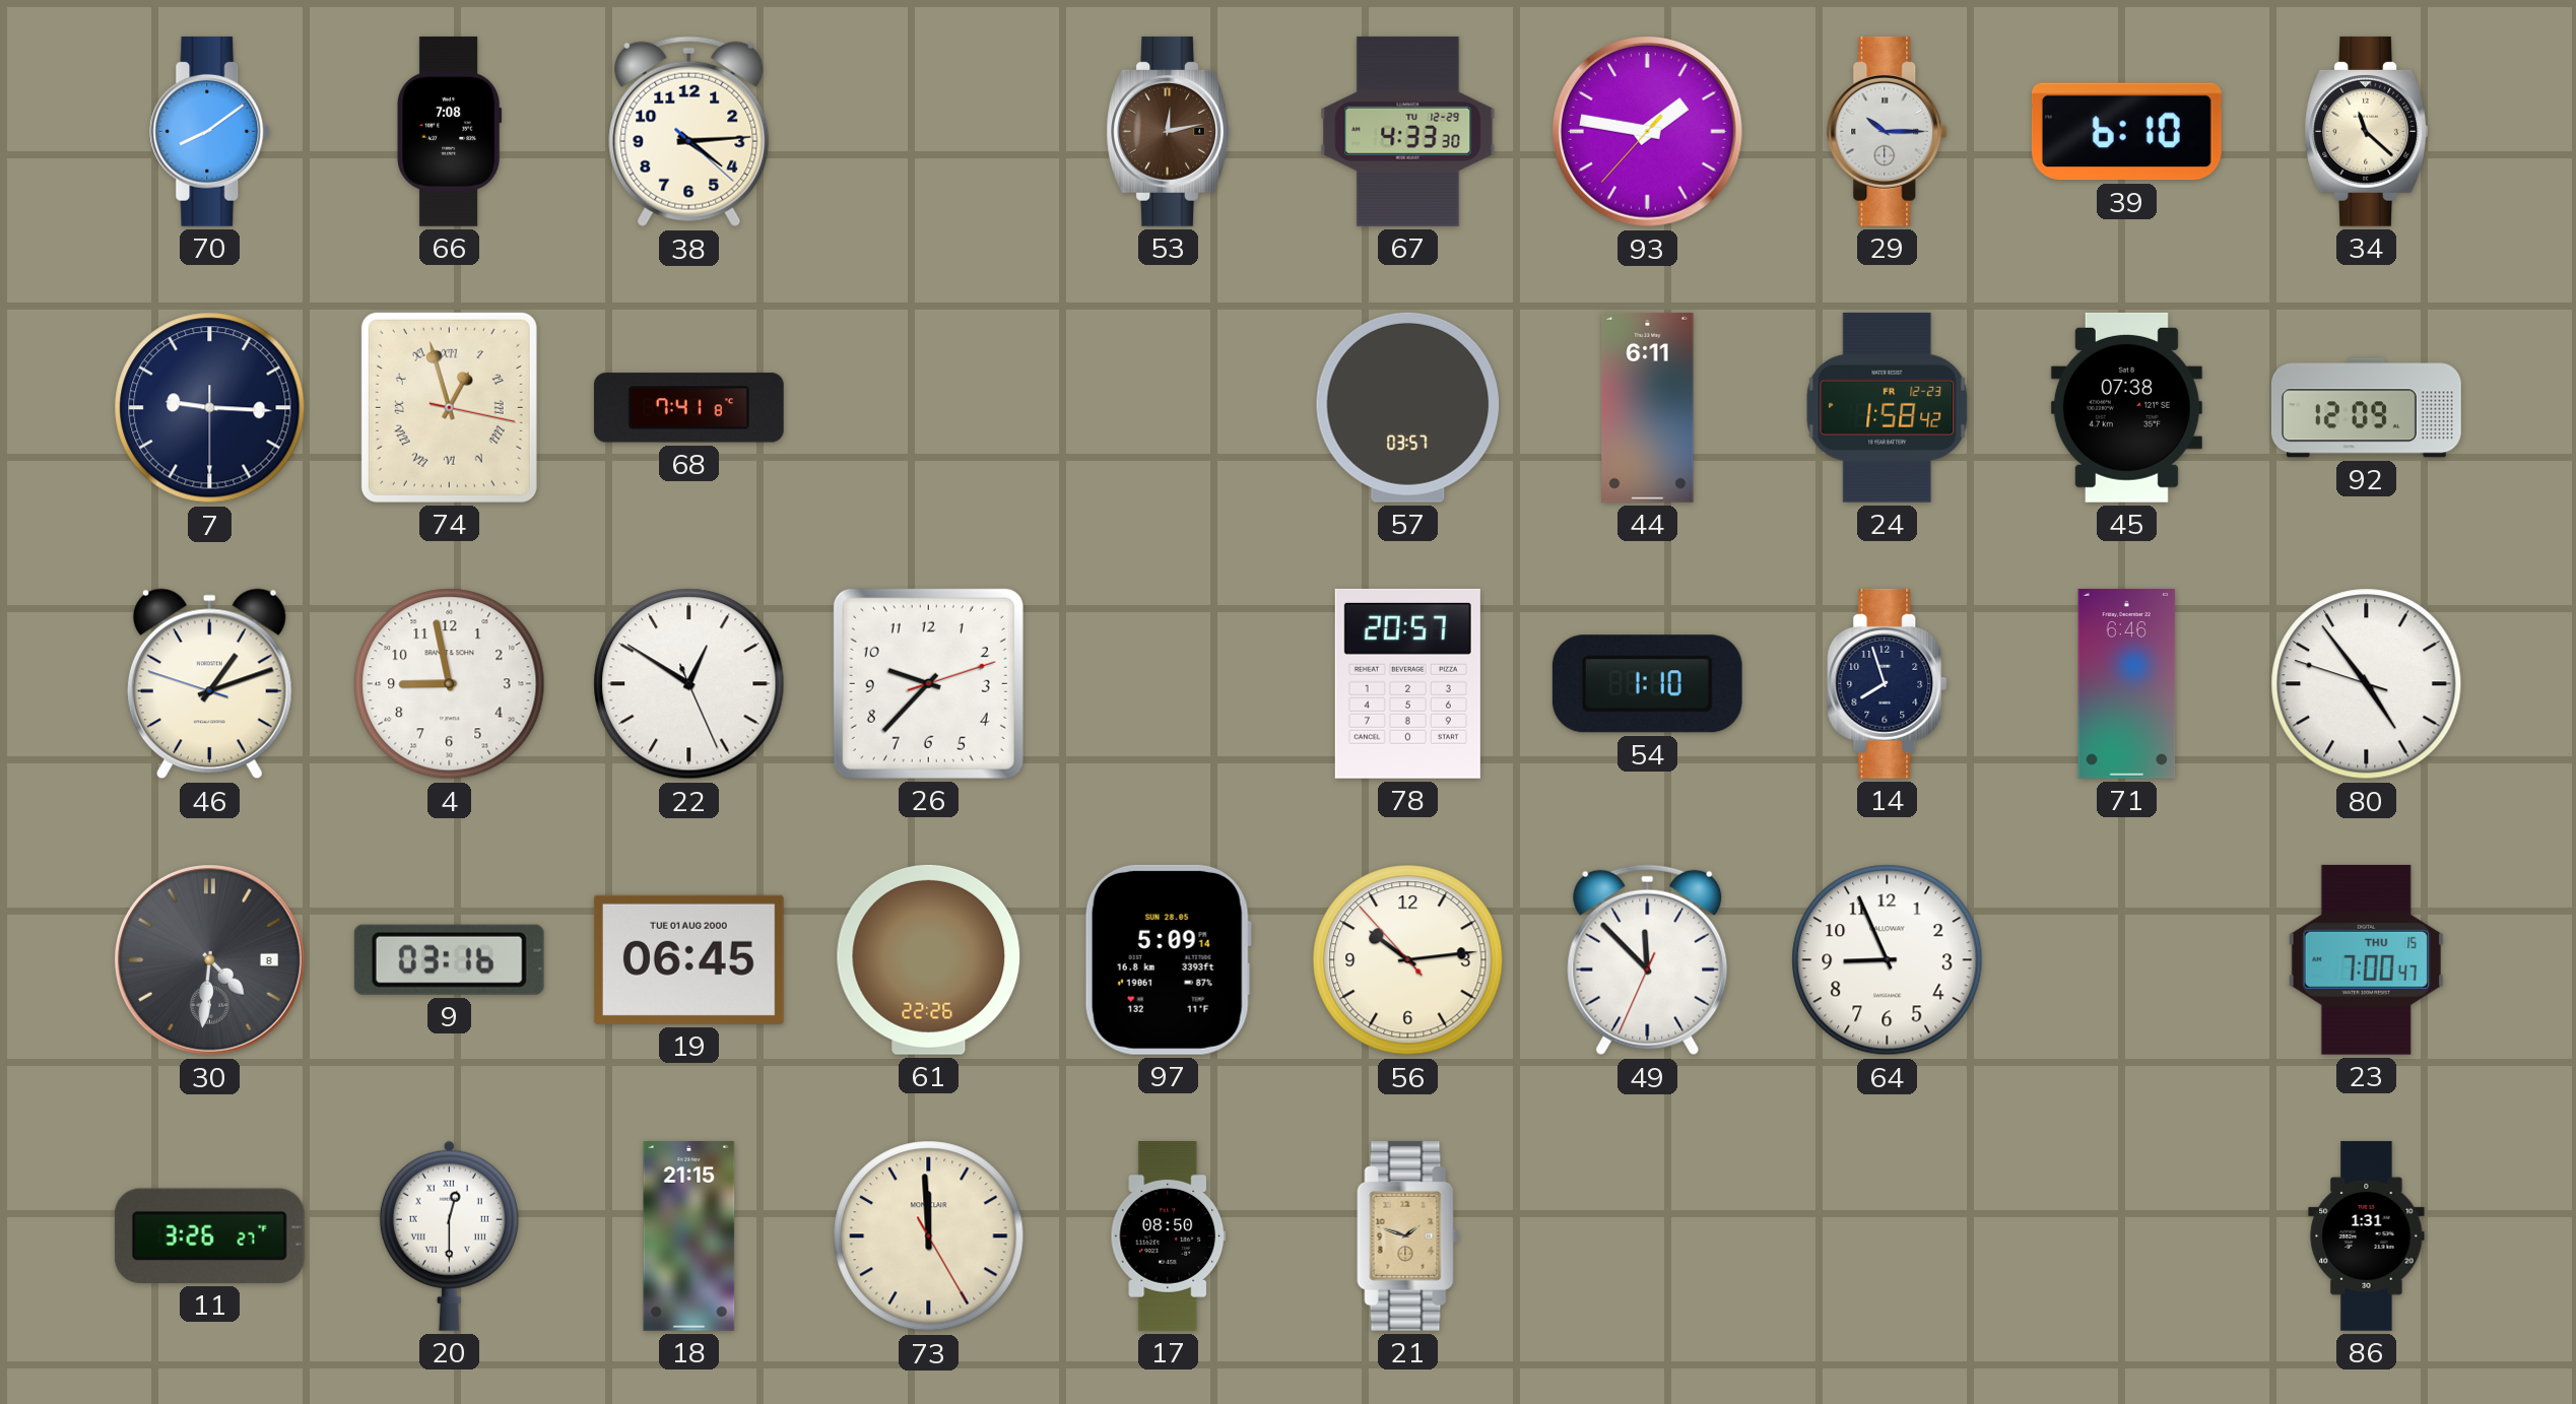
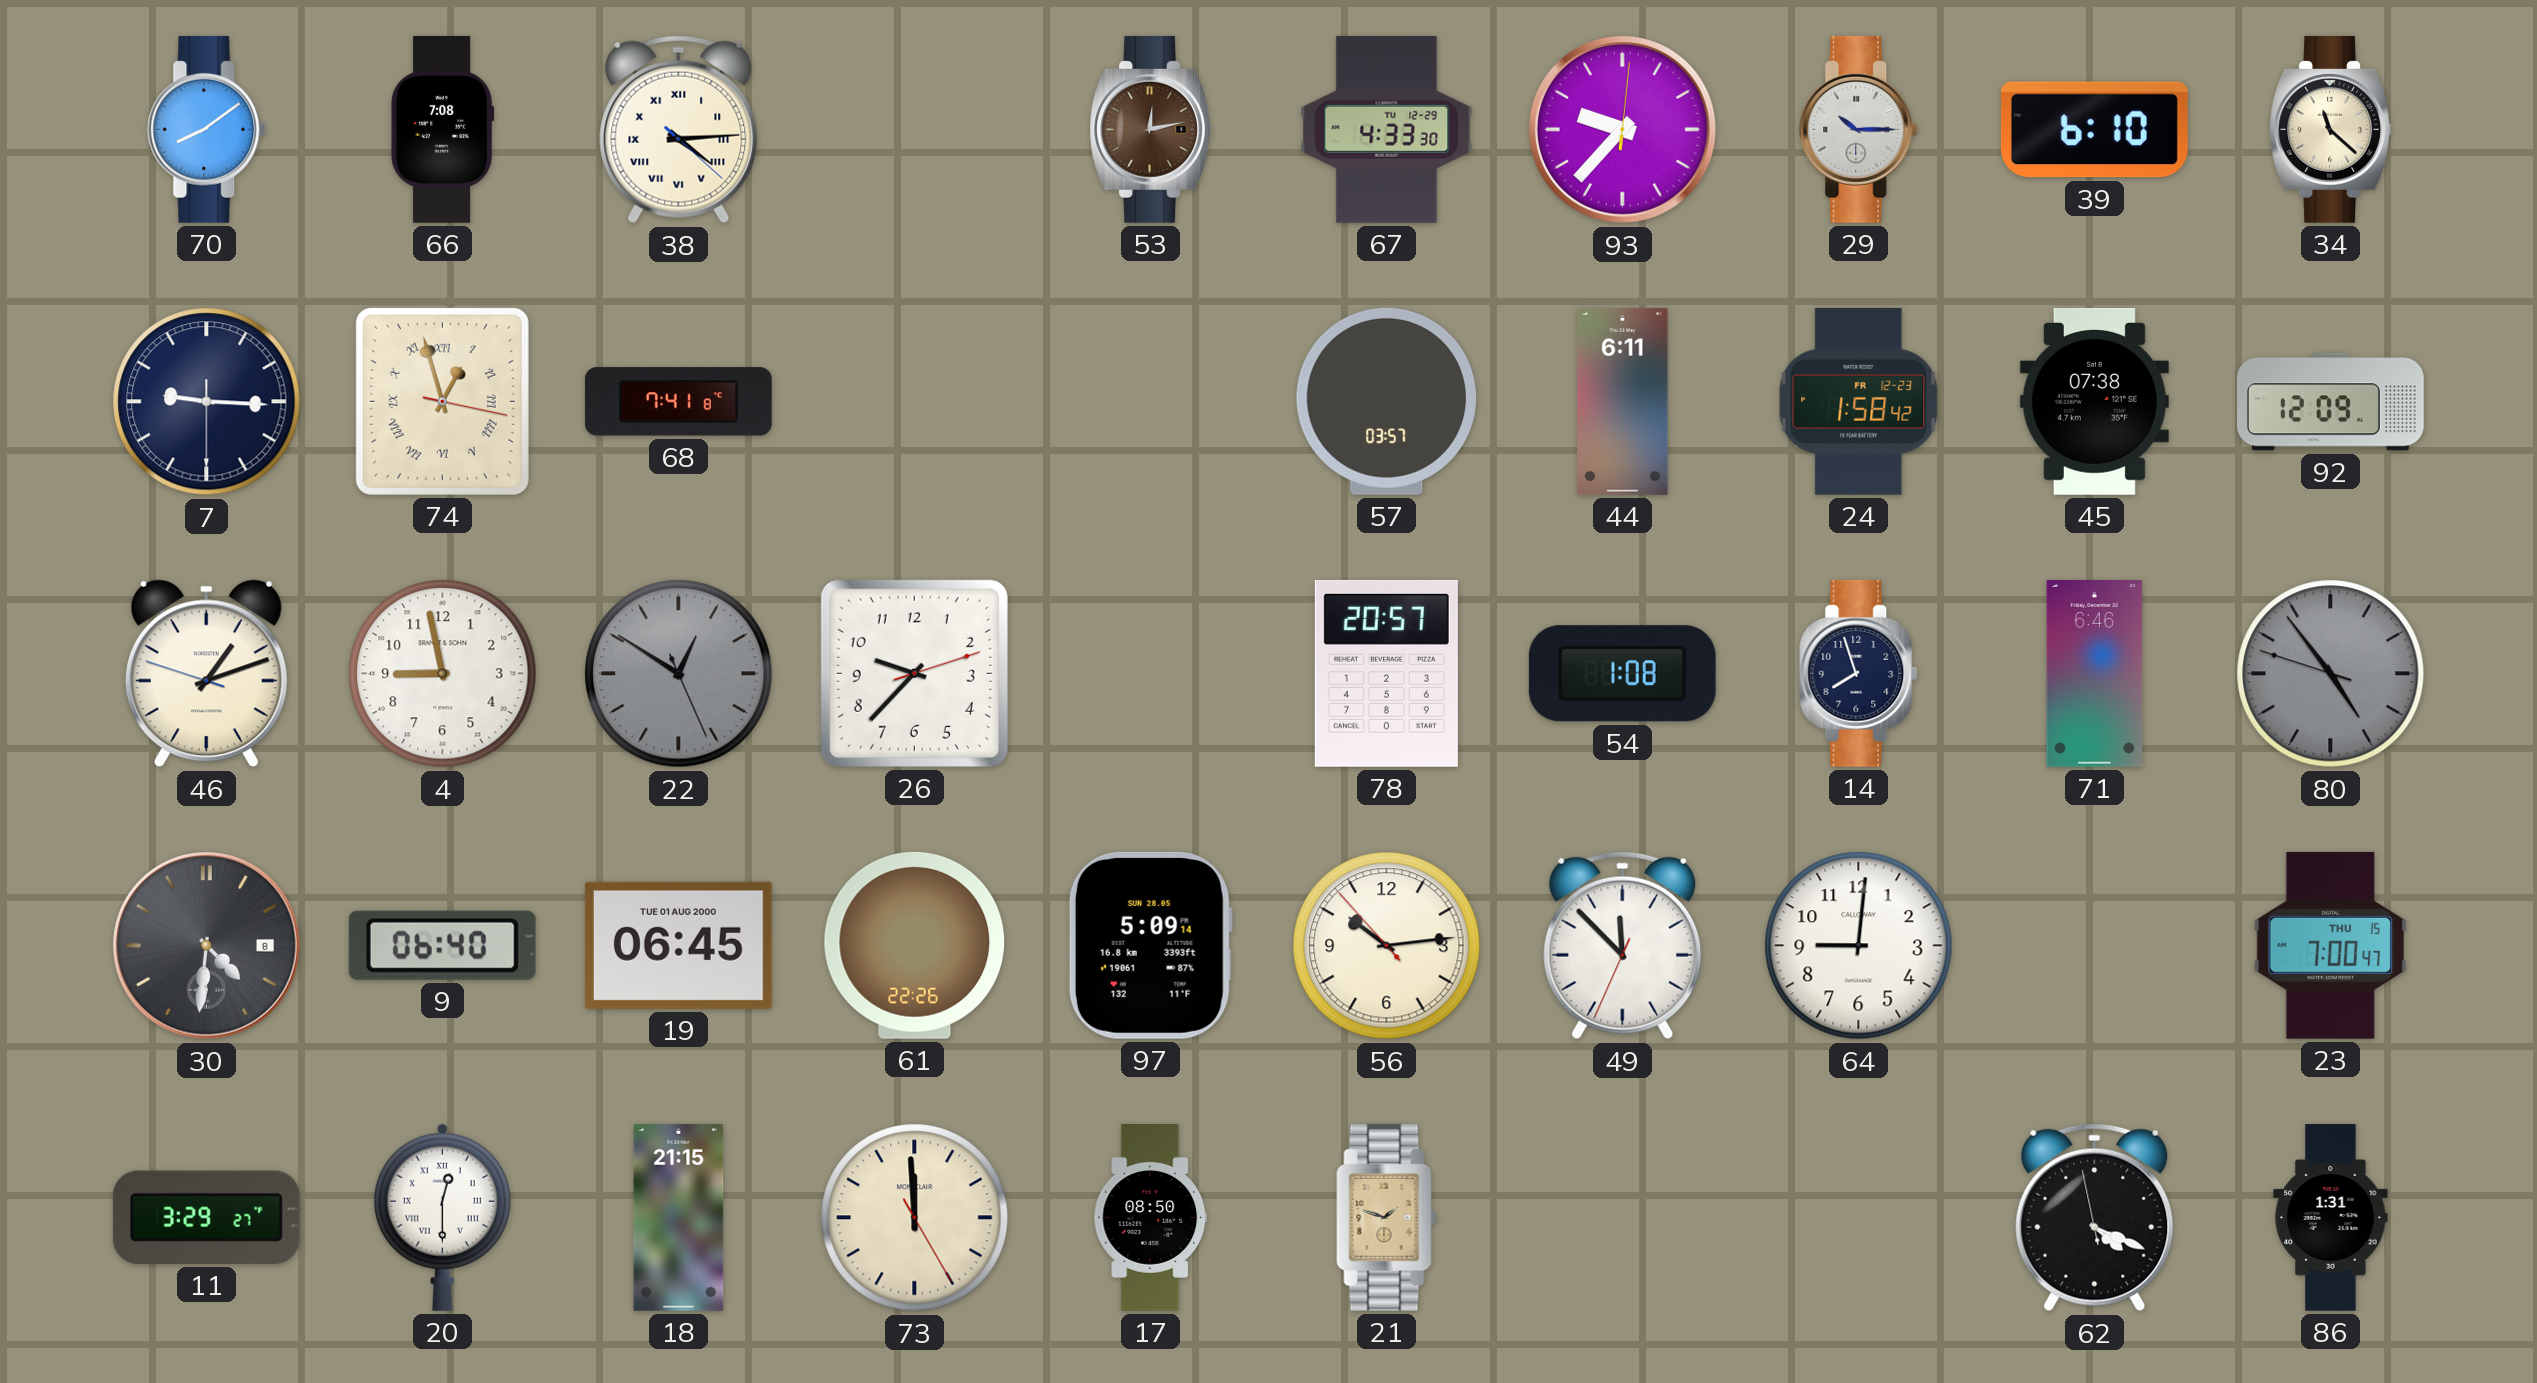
38 numerals: Arabic -> Roman (679, 130)
93: 1:46 -> 9:37 (1623, 130)
22 dial: white -> grey (679, 674)
54: 1:10 -> 1:08 (1622, 674)
80 dial: white -> grey (2331, 674)
9: 03:16 -> 06:40 (442, 945)
64: 8:56 -> 9:01 (1859, 946)
11: 3:26 -> 3:29 (206, 1217)
62: none -> 4:18 (2095, 1218)
